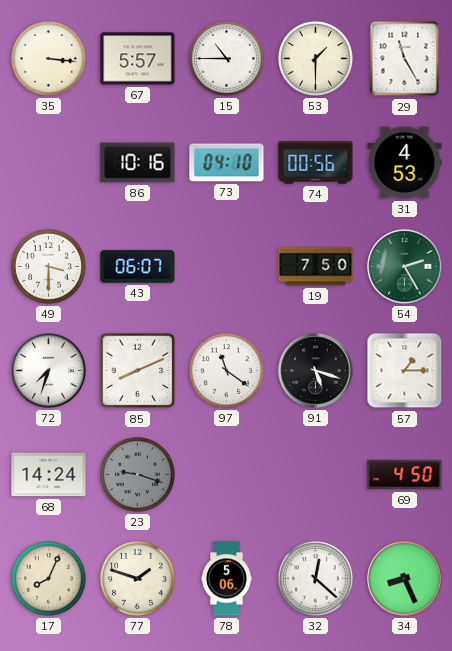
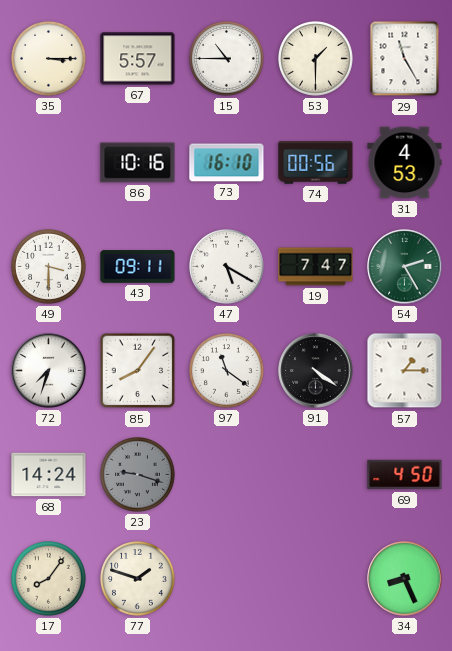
35: 3:16 -> 3:15 (49, 59)
73: 04:10 -> 16:10 (227, 163)
43: 06:07 -> 09:11 (138, 267)
47: none -> 5:20 (227, 267)
19: 7:50 -> 7:47 (316, 267)
85: 8:11 -> 8:06 (138, 371)
91: 5:18 -> 4:21 (316, 371)
17: 8:04 -> 8:06 (49, 579)
78: 5:06 -> none (227, 579)
32: 12:22 -> none (316, 579)
